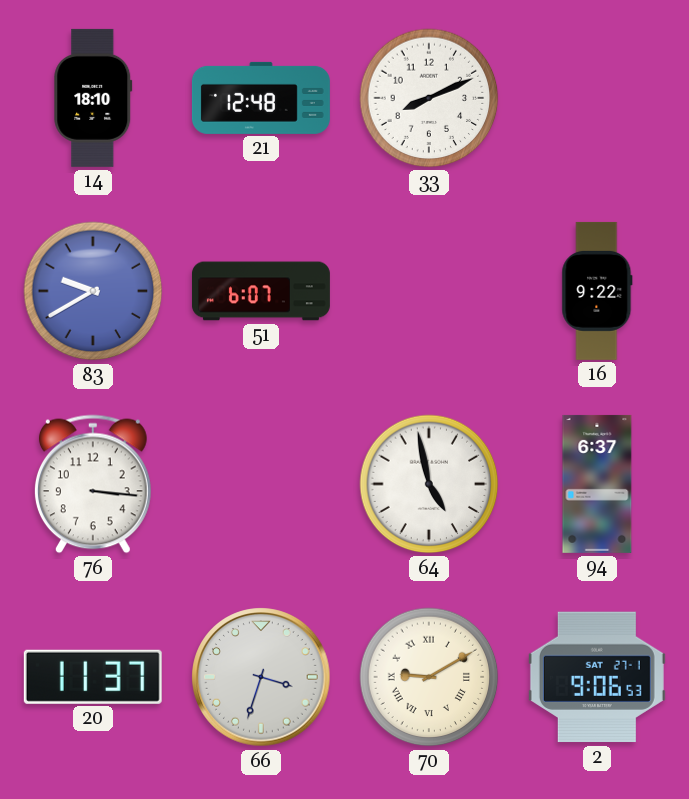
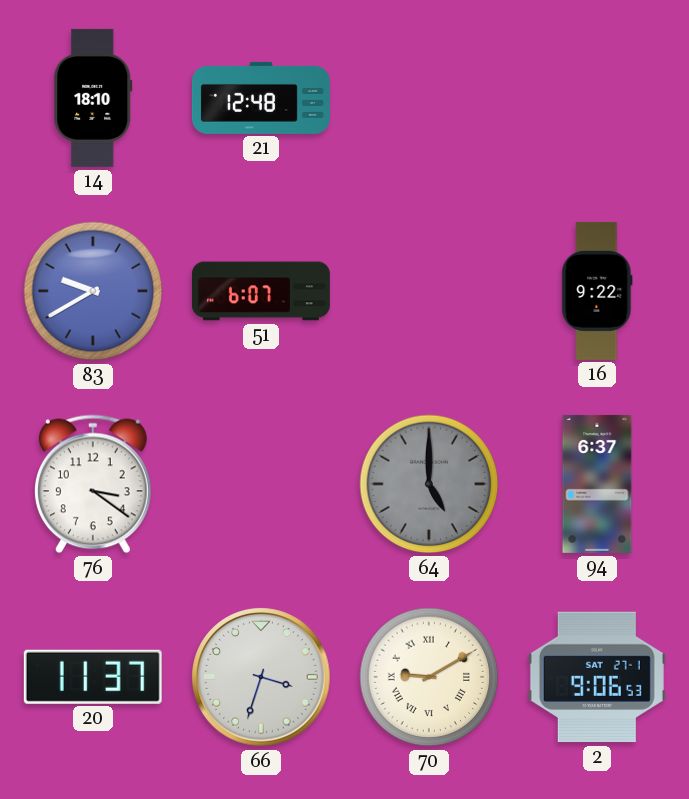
33: 8:11 -> none (429, 98)
76: 3:16 -> 3:21 (93, 484)
64: 4:58 -> 5:00 (429, 484)
64 dial: white -> grey (429, 484)
